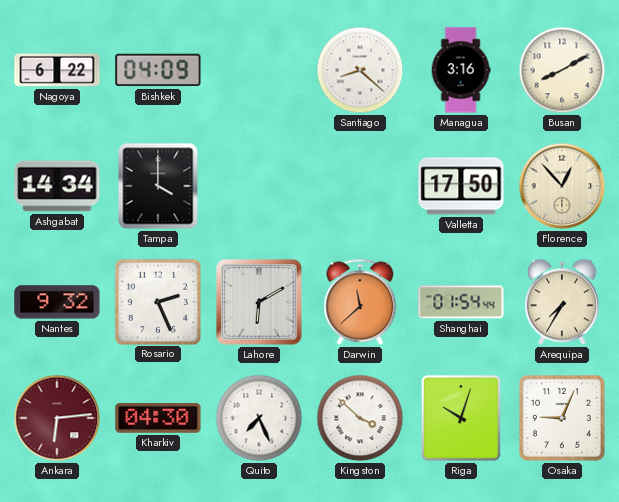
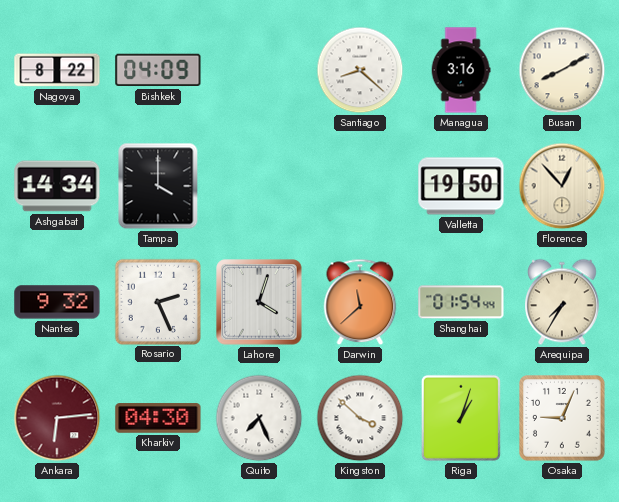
Nagoya: 6:22 -> 8:22 (57, 70)
Valletta: 17:50 -> 19:50 (461, 186)
Lahore: 6:10 -> 4:03 (259, 302)
Riga: 10:03 -> 1:03 (461, 418)
